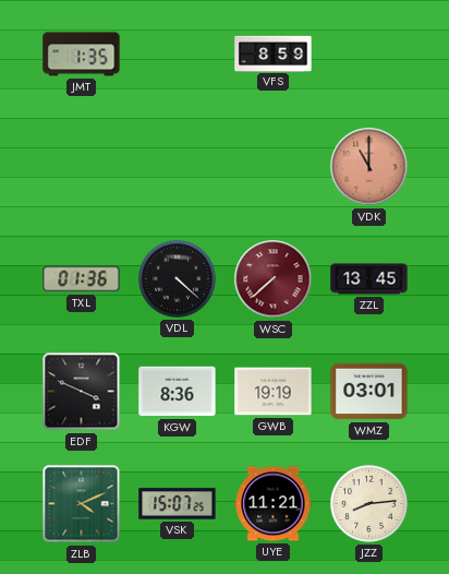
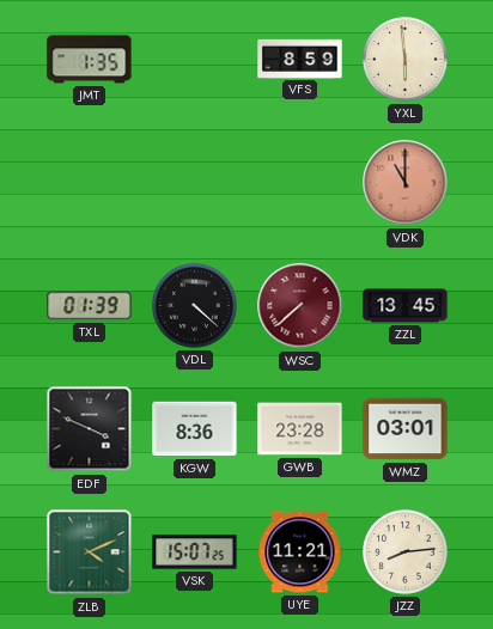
YXL: none -> 5:59 (406, 60)
TXL: 01:36 -> 01:39 (90, 306)
GWB: 19:19 -> 23:28 (300, 429)
